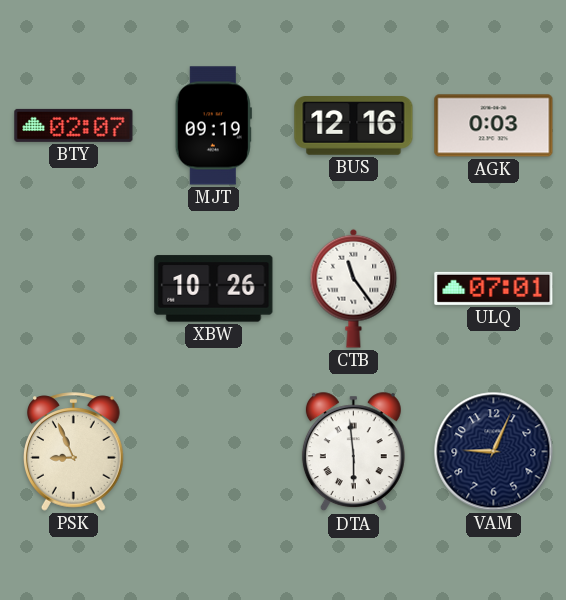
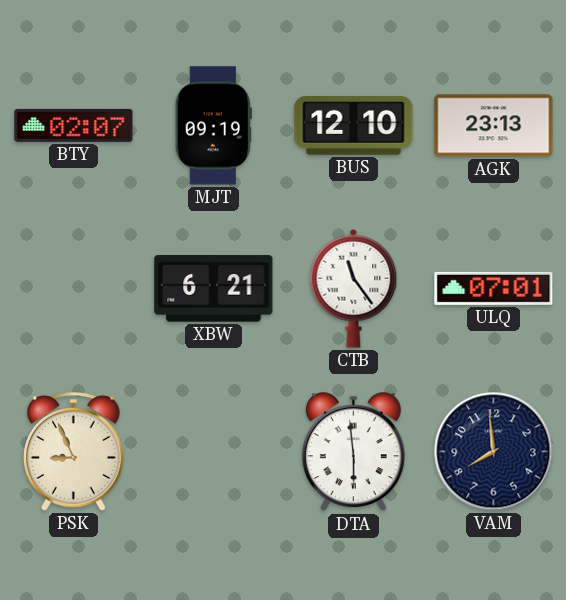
BUS: 12:16 -> 12:10 (354, 126)
AGK: 0:03 -> 23:13 (494, 126)
XBW: 10:26 -> 6:21 (214, 289)
VAM: 9:04 -> 7:59 (494, 452)
